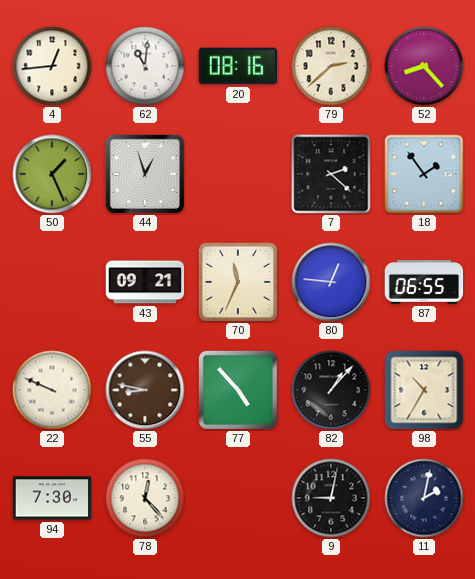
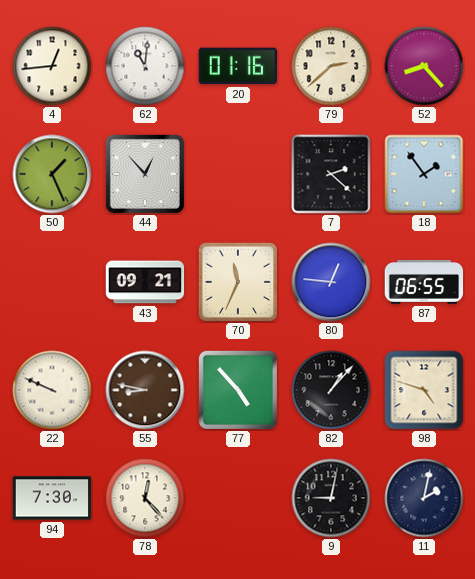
20: 08:16 -> 01:16 (237, 66)
44: 12:57 -> 12:53 (145, 174)
98: 10:35 -> 4:48 (424, 390)
